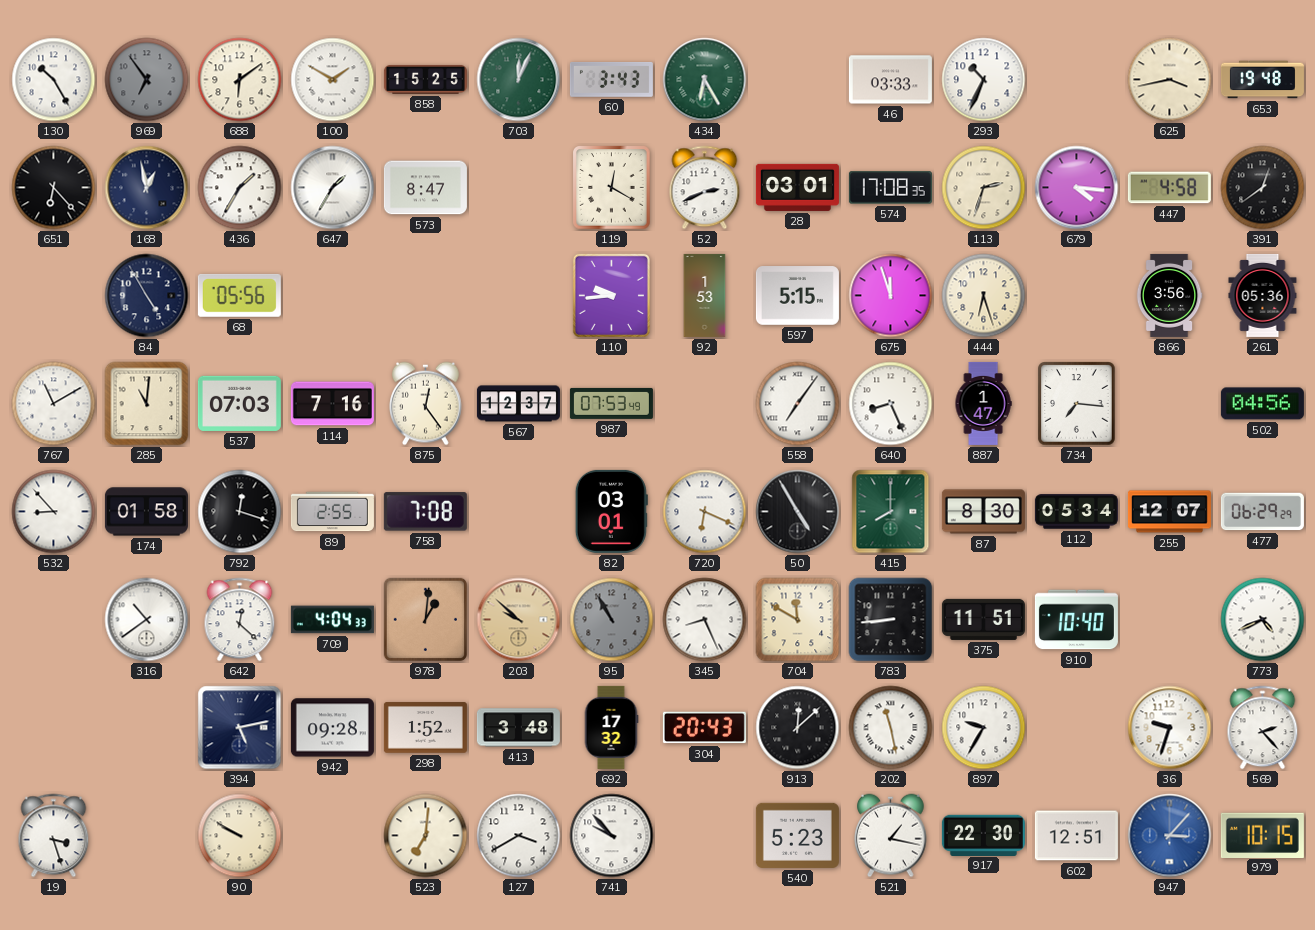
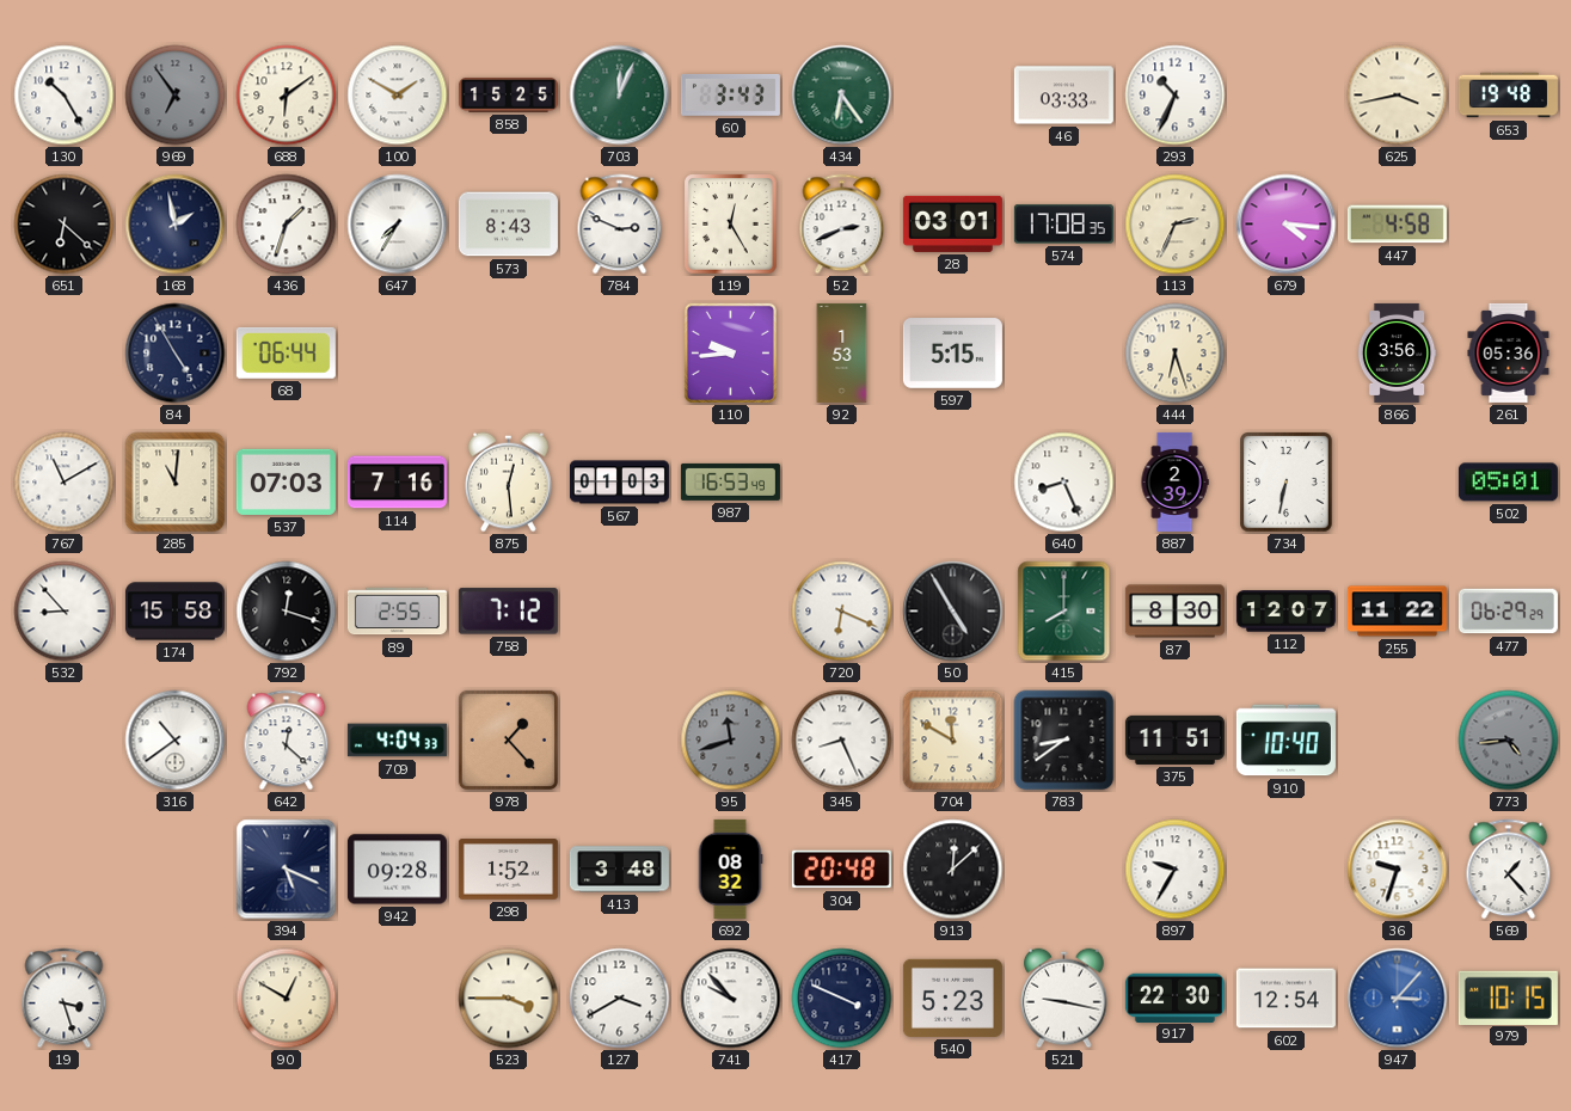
434: 6:25 -> 6:24 (842, 96)
651: 6:23 -> 6:22 (65, 225)
168: 12:58 -> 1:58 (176, 225)
436: 1:35 -> 1:33 (287, 225)
647: 1:35 -> 7:35 (398, 225)
573: 8:47 -> 8:43 (508, 225)
784: none -> 2:49 (620, 225)
119: 12:20 -> 12:25 (731, 225)
113: 2:33 -> 2:34 (1176, 225)
391: 12:39 -> none (1263, 188)
68: 05:56 -> 06:44 (286, 352)
675: 11:57 -> none (891, 296)
875: 12:24 -> 12:29 (509, 483)
567: 12:37 -> 01:03 (619, 483)
987: 07:53 -> 16:53 (730, 481)
558: 7:06 -> none (798, 404)
887: 1:47 -> 2:39 (1174, 481)
734: 7:16 -> 6:32 (1287, 483)
502: 04:56 -> 05:01 (1508, 483)
174: 01:58 -> 15:58 (174, 612)
758: 7:08 -> 7:12 (508, 612)
82: 03:01 -> none (611, 511)
112: 05:34 -> 12:07 (1285, 612)
255: 12:07 -> 11:22 (1397, 612)
978: 1:01 -> 1:23 (508, 739)
203: 9:52 -> none (519, 620)
95: 10:55 -> 11:42 (731, 741)
783: 8:44 -> 8:39 (1064, 741)
773: 4:41 -> 4:44 (1509, 741)
773 dial: white -> grey (1509, 741)
394: 5:13 -> 5:19 (287, 870)
692: 17:32 -> 08:32 (730, 868)
304: 20:43 -> 20:48 (841, 870)
202: 11:28 -> none (891, 728)
569: 2:23 -> 1:23 (1509, 870)
90: 9:50 -> 12:50 (287, 999)
523: 7:01 -> 3:45 (509, 999)
417: none -> 3:49 (842, 999)
521: 1:17 -> 9:17 (1064, 999)
602: 12:51 -> 12:54 (1285, 999)
